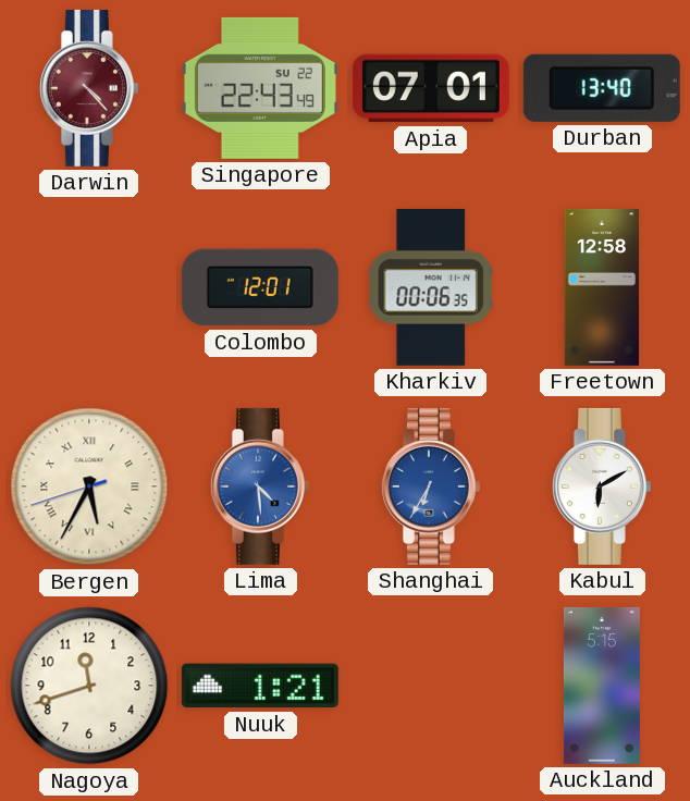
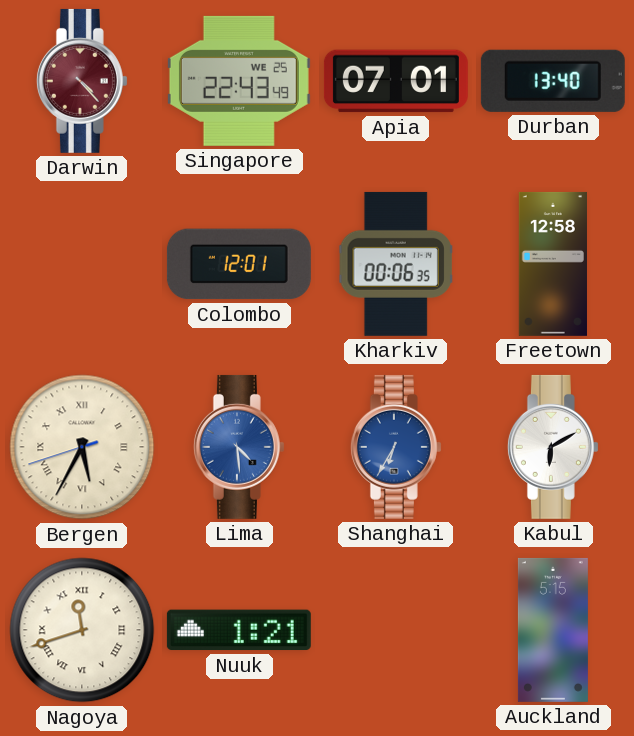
Singapore date: SU 22 -> WE 25 (239, 81)
Nagoya numerals: Arabic -> Roman (82, 630)
